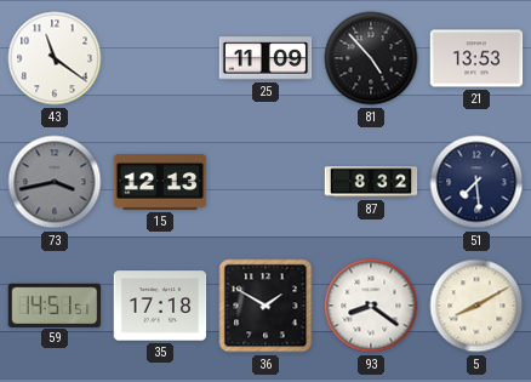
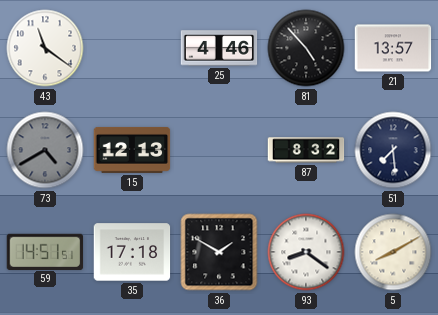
25: 11:09 -> 4:46 (219, 48)
21: 13:53 -> 13:57 (393, 48)
73: 3:43 -> 4:40 (45, 150)
